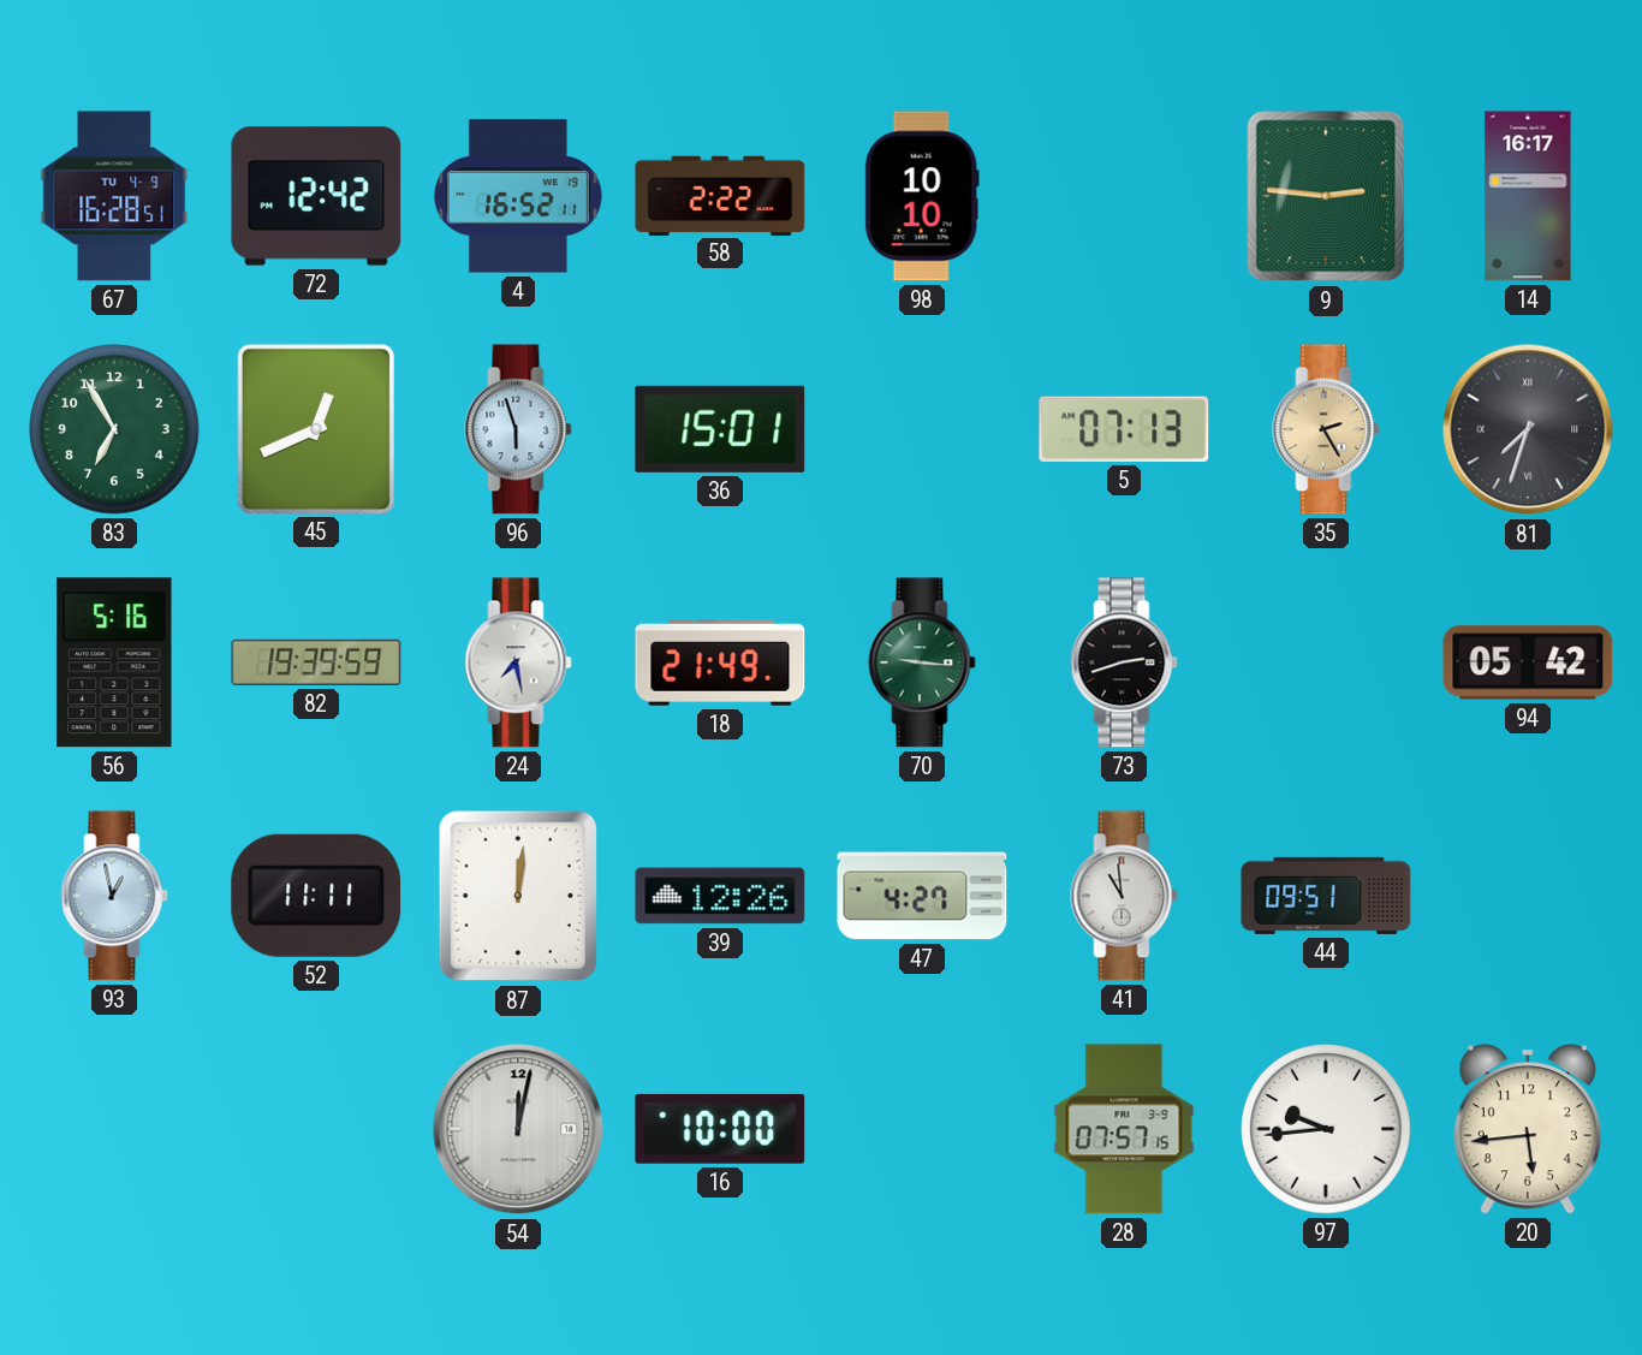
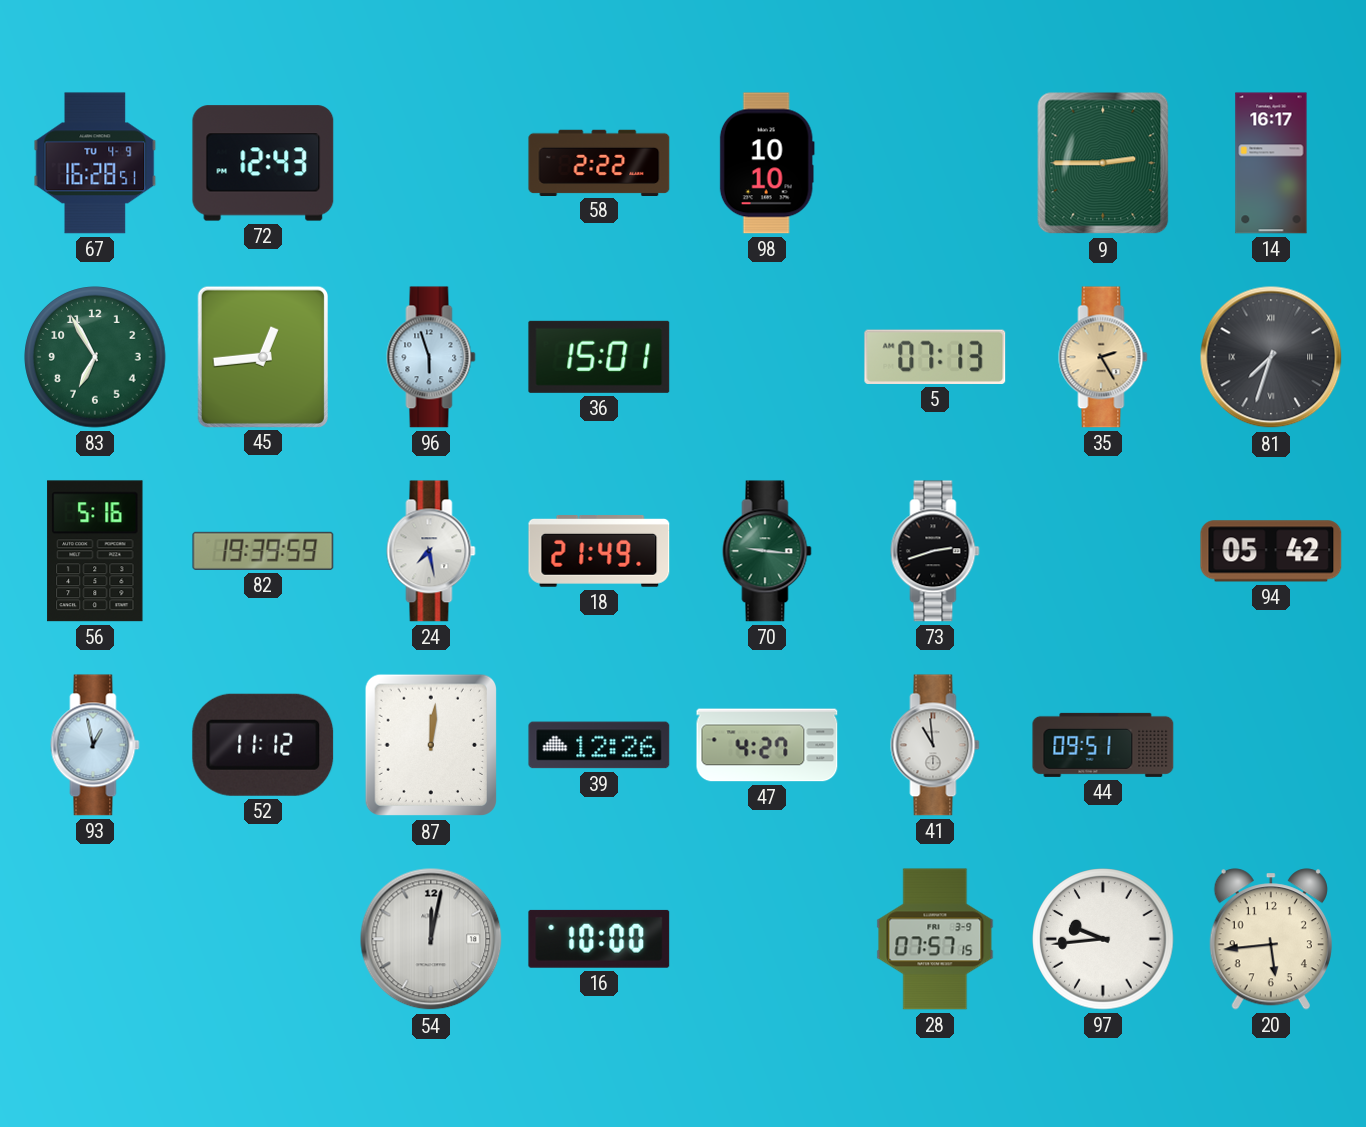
72: 12:42 -> 12:43 (263, 163)
4: 16:52 -> none (518, 196)
9: 2:46 -> 2:45 (1103, 163)
45: 12:41 -> 12:44 (262, 356)
52: 11:11 -> 11:12 (263, 745)
